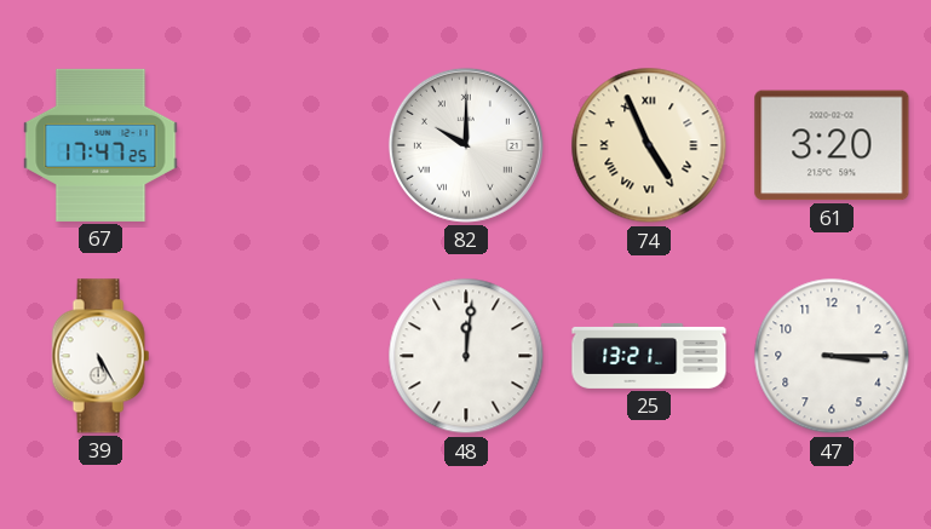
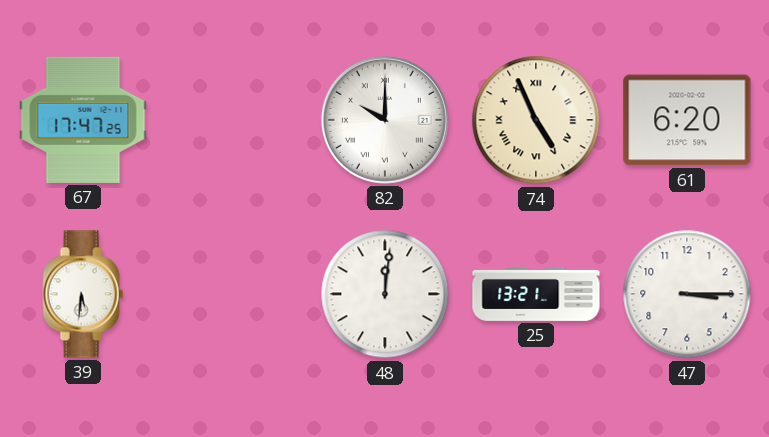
61: 3:20 -> 6:20 (687, 120)
39: 5:25 -> 5:31 (83, 294)
